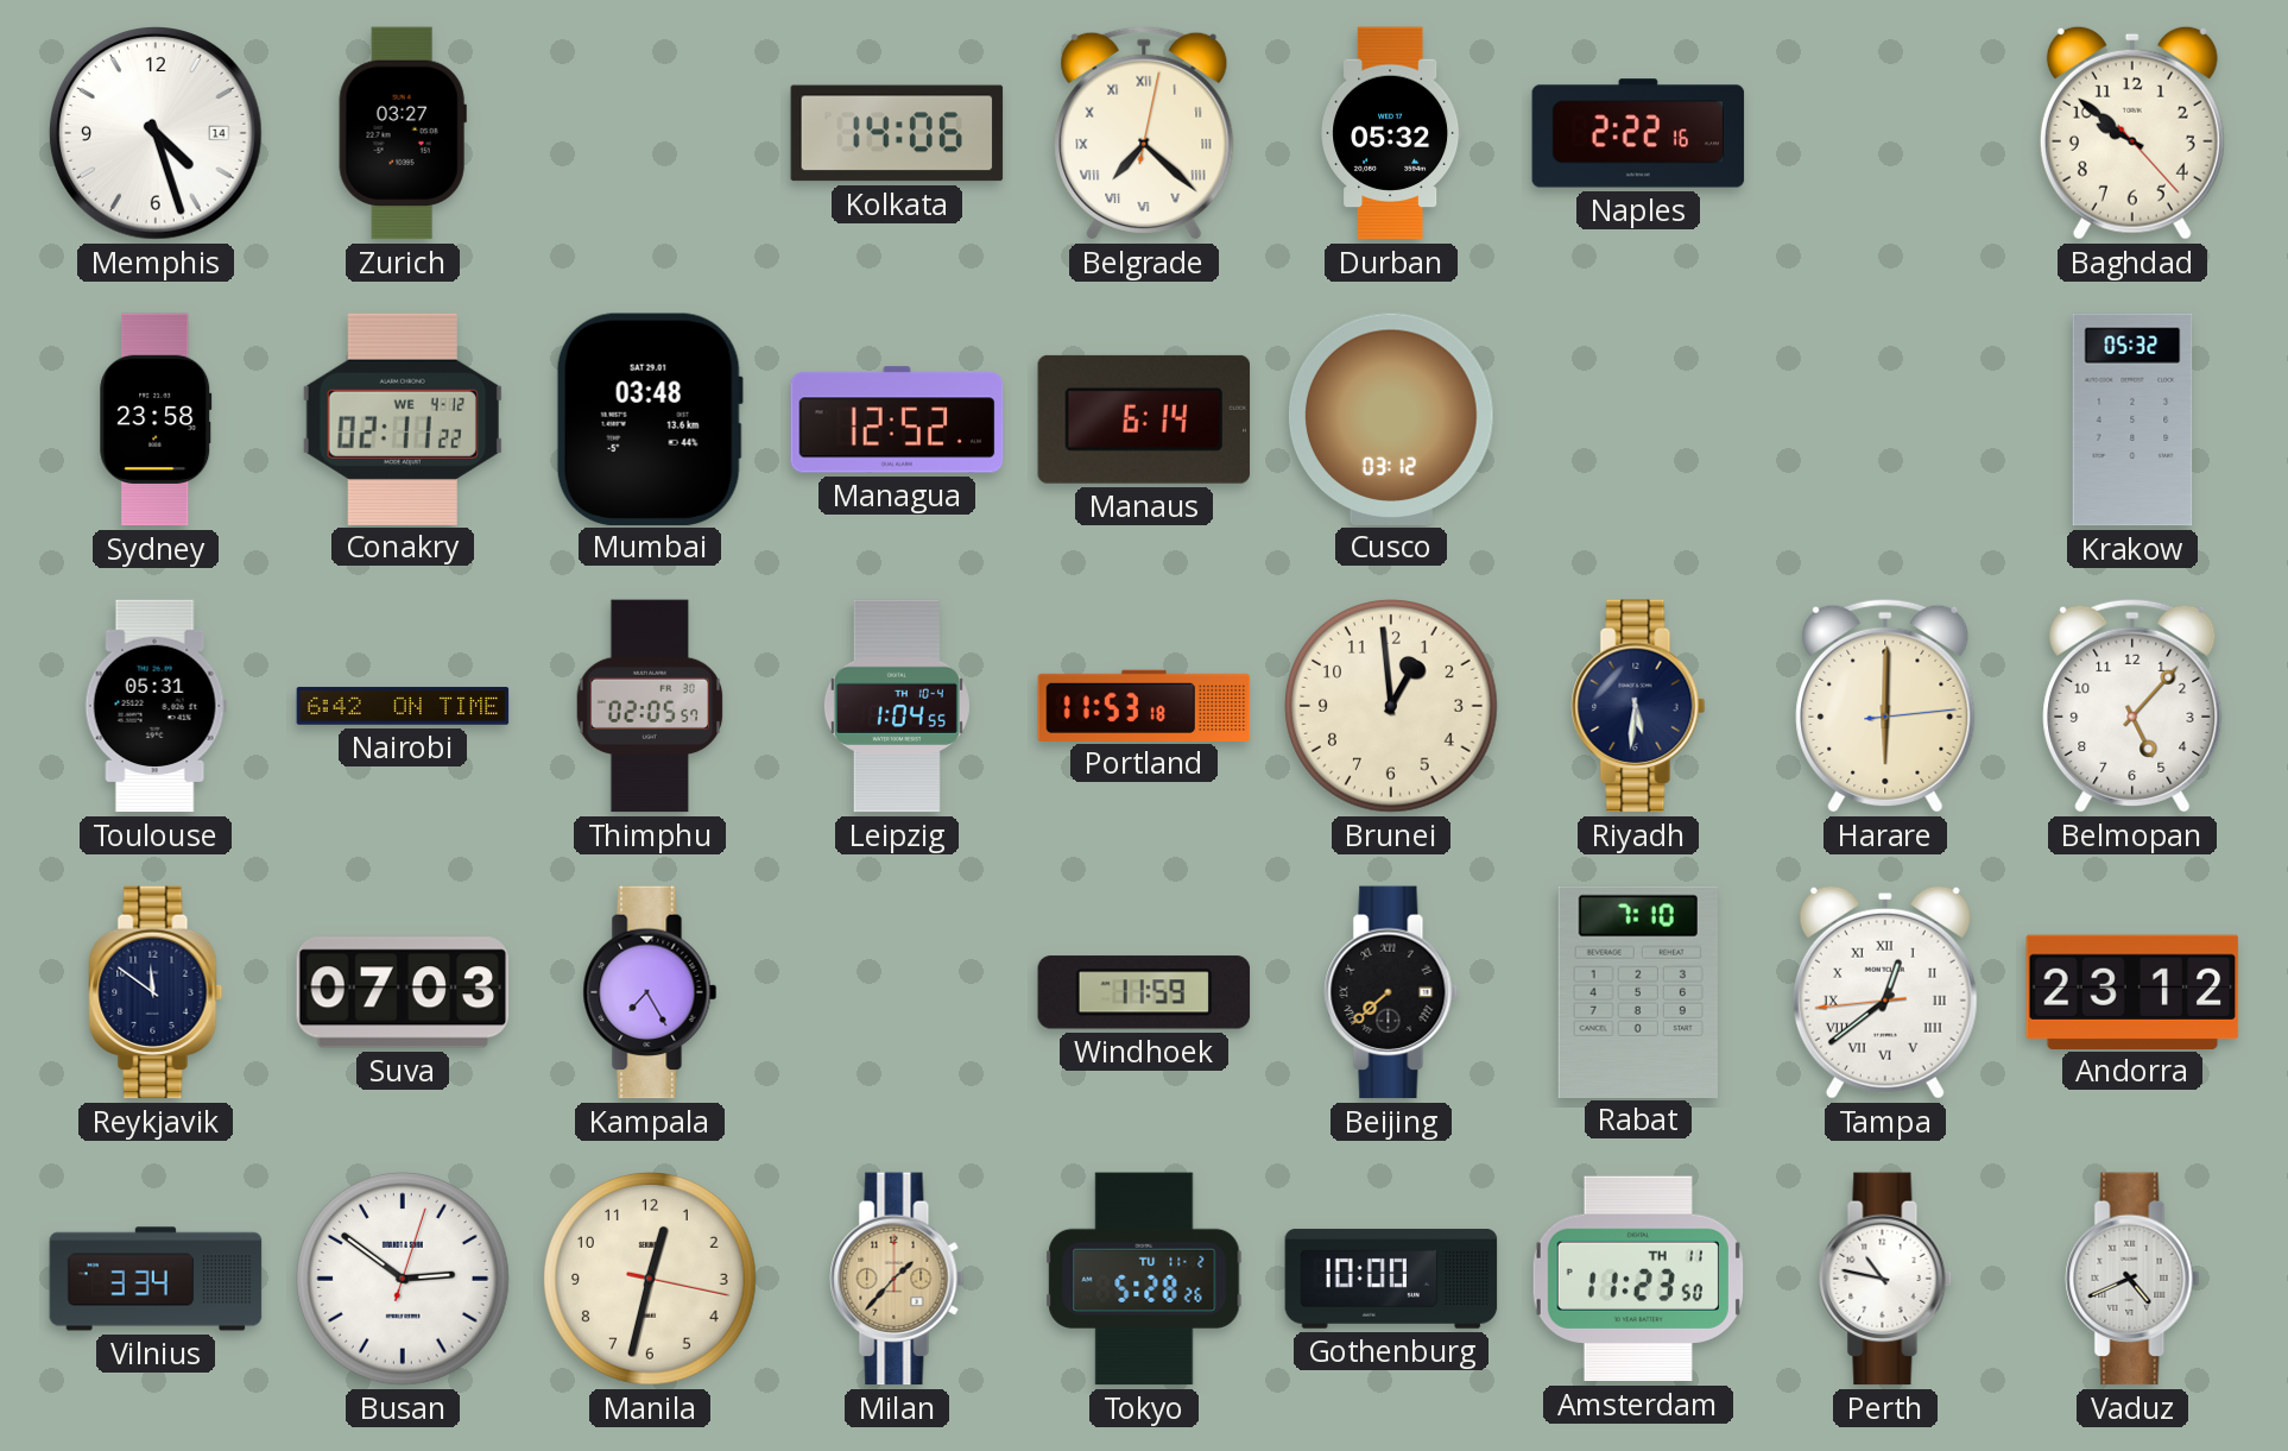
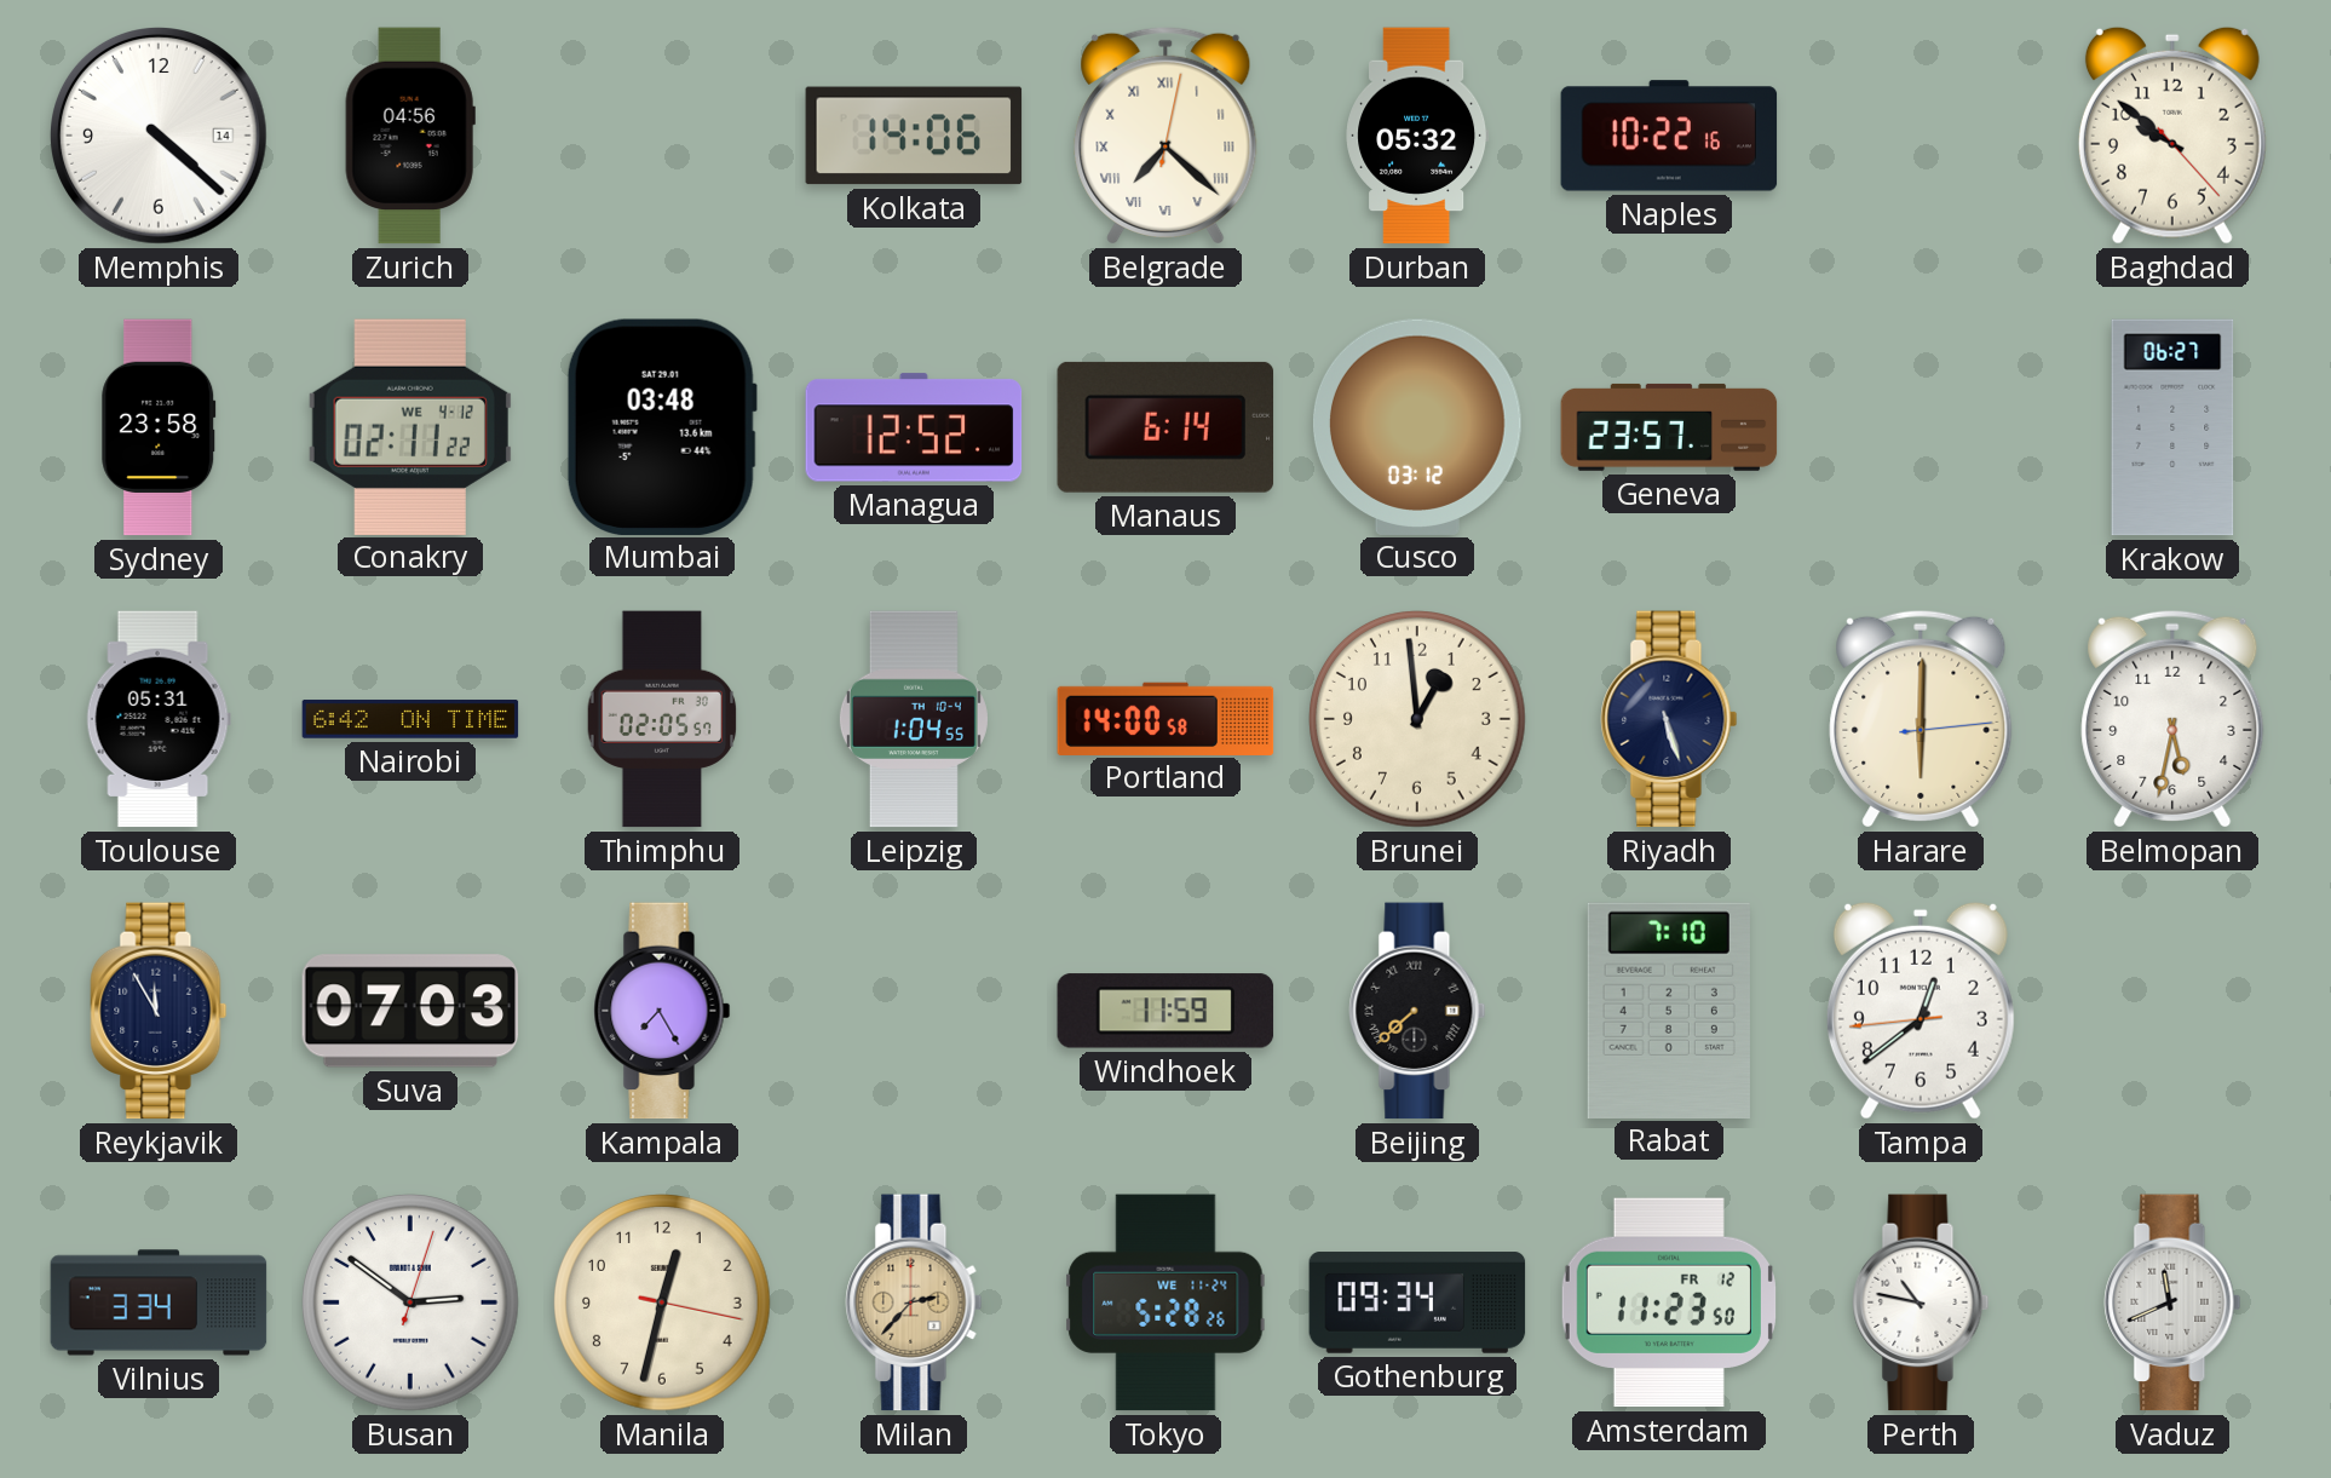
Memphis: 4:27 -> 4:22 (160, 137)
Zurich: 03:27 -> 04:56 (410, 136)
Naples: 2:22 -> 10:22 (1669, 136)
Geneva: none -> 23:57 (1669, 427)
Krakow: 05:32 -> 06:27 (2172, 427)
Portland: 11:53 -> 14:00 (1165, 718)
Riyadh: 5:31 -> 5:27 (1669, 719)
Belmopan: 5:07 -> 5:32 (2172, 719)
Reykjavik: 11:51 -> 11:55 (159, 1011)
Tampa numerals: Roman -> Arabic (1921, 1011)
Andorra: 23:12 -> none (2132, 991)
Milan: 1:37 -> 2:37 (914, 1302)
Tokyo date: TU 11-2 -> WE 11-24 (1165, 1302)
Gothenburg: 10:00 -> 09:34 (1417, 1302)
Amsterdam date: TH 11 -> FR 12 (1669, 1302)
Vaduz: 4:41 -> 11:41 (2172, 1302)
